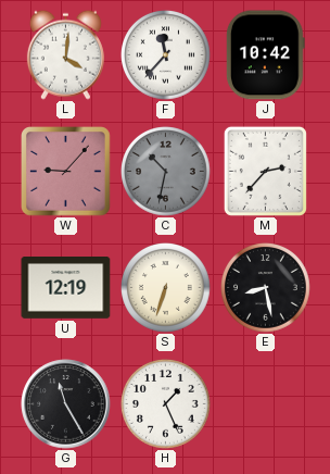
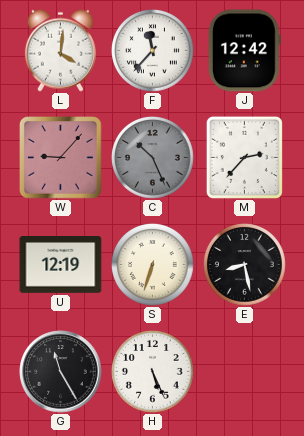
J: 10:42 -> 12:42 (244, 51)
C: 10:32 -> 10:26 (153, 158)
H: 1:26 -> 5:26 (153, 372)
